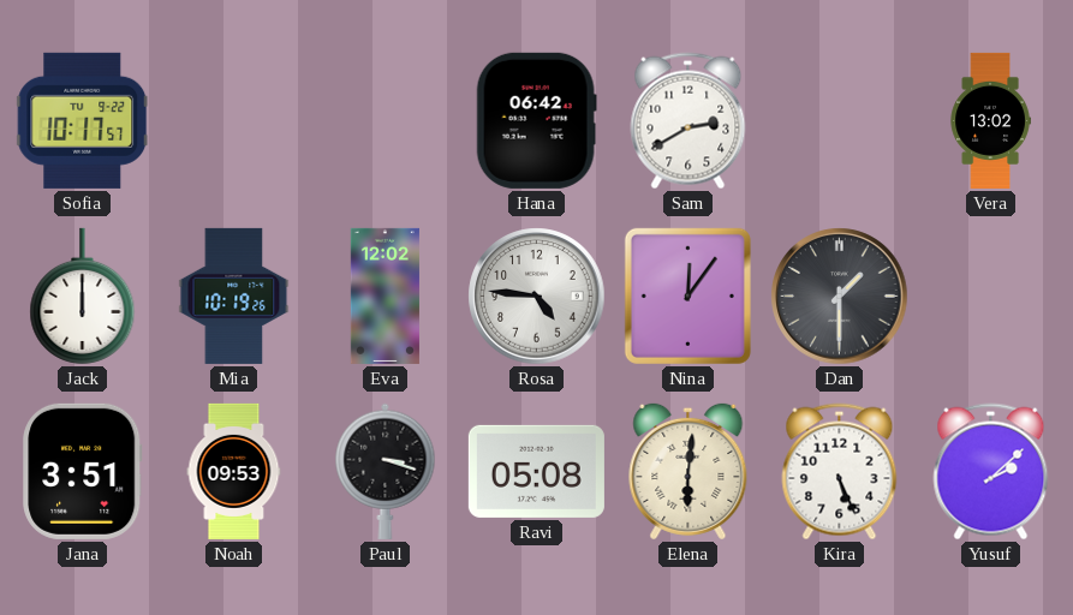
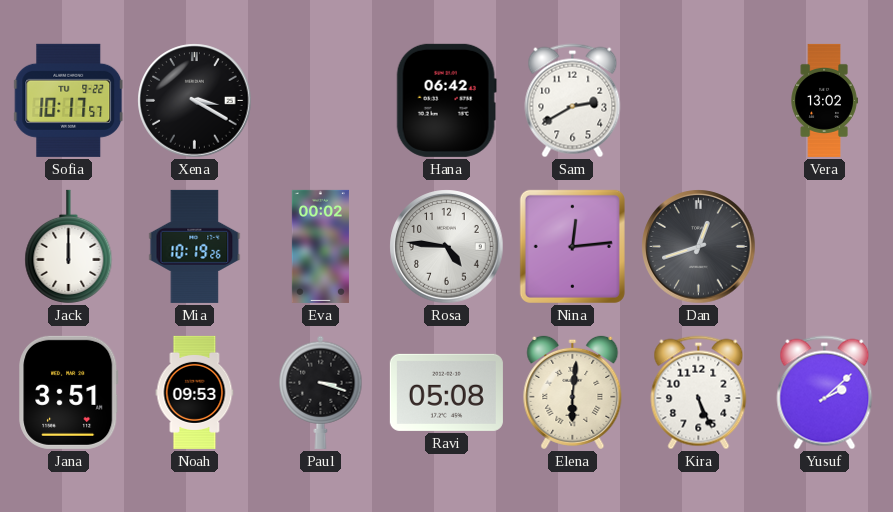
Xena: none -> 3:20 (195, 101)
Eva: 12:02 -> 00:02 (320, 246)
Nina: 12:06 -> 12:14 (572, 246)
Dan: 1:30 -> 12:42 (699, 247)
